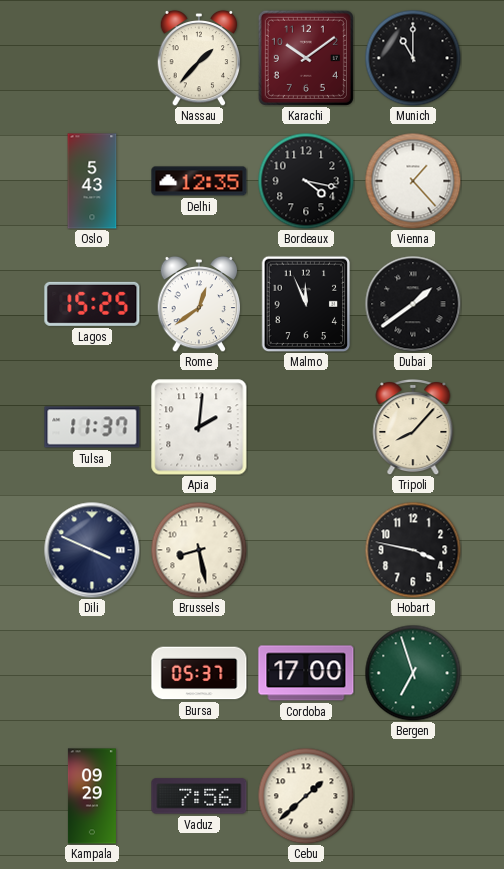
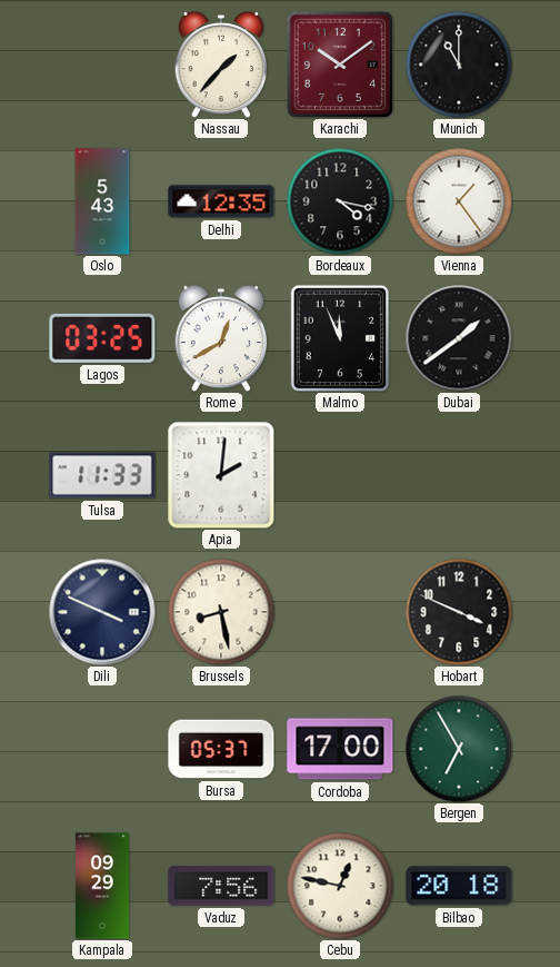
Vienna: 1:23 -> 1:24 (459, 201)
Lagos: 15:25 -> 03:25 (102, 338)
Rome: 12:39 -> 12:40 (221, 338)
Tulsa: 11:37 -> 11:33 (102, 475)
Tripoli: 8:07 -> none (413, 428)
Hobart: 3:47 -> 3:49 (459, 612)
Bergen: 6:57 -> 6:55 (459, 749)
Cebu: 1:38 -> 12:47 (340, 886)
Bilbao: none -> 20:18 (459, 886)
